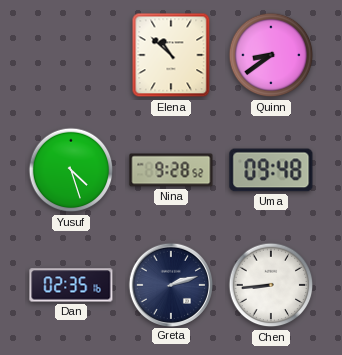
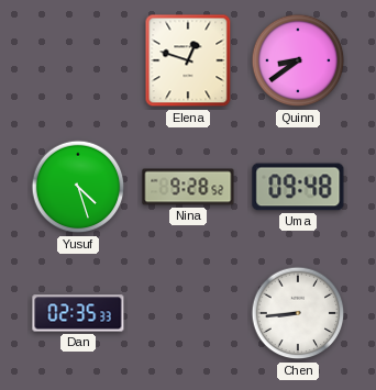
Elena: 10:52 -> 12:48 (188, 60)
Dan: 02:35:16 -> 02:35:33 (78, 313)
Greta: 2:12 -> none (170, 284)
